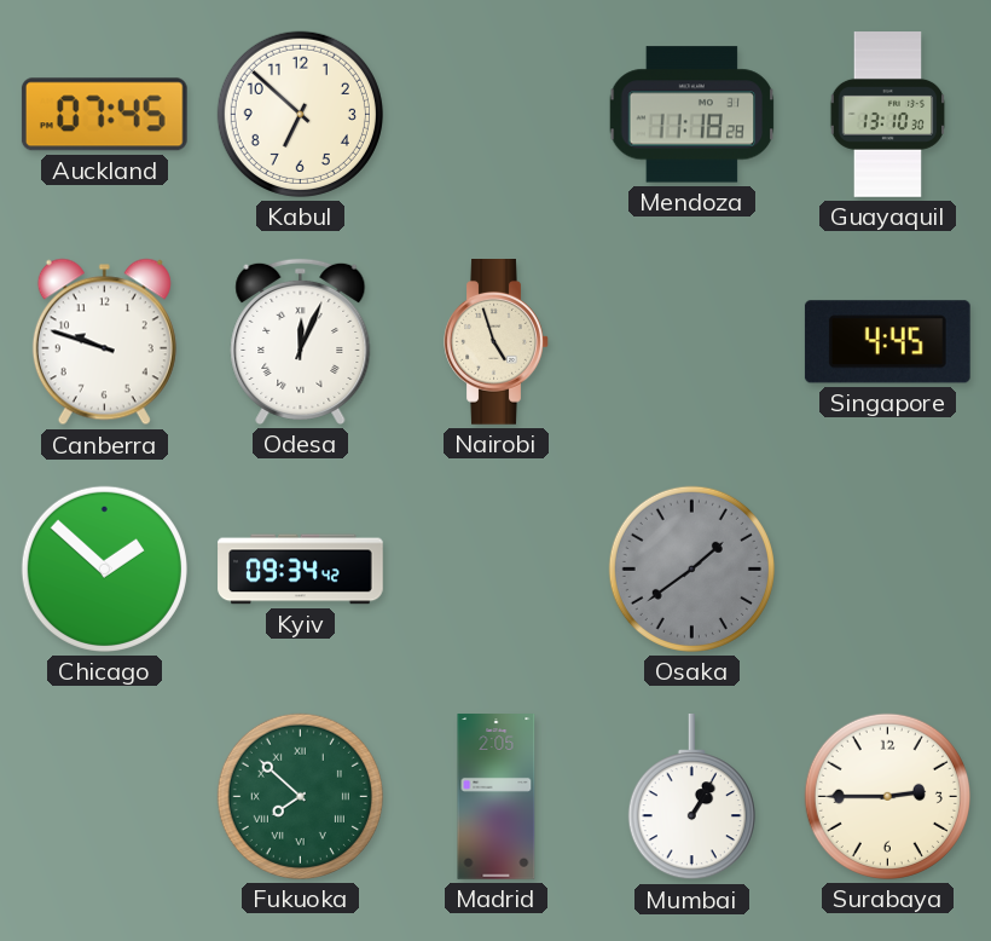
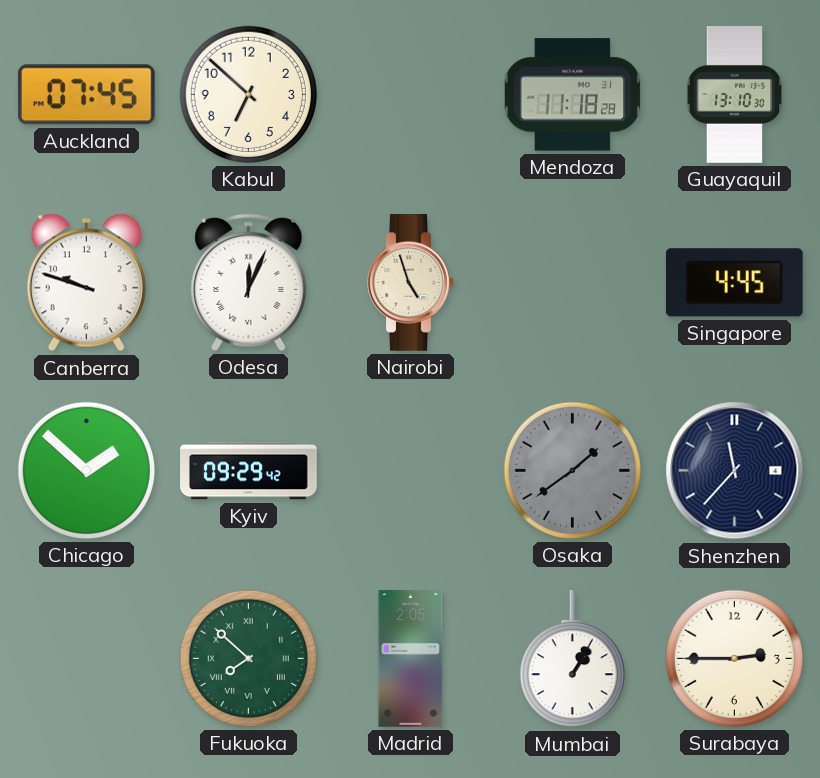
Kyiv: 09:34 -> 09:29 (249, 471)
Shenzhen: none -> 11:37 (735, 471)
